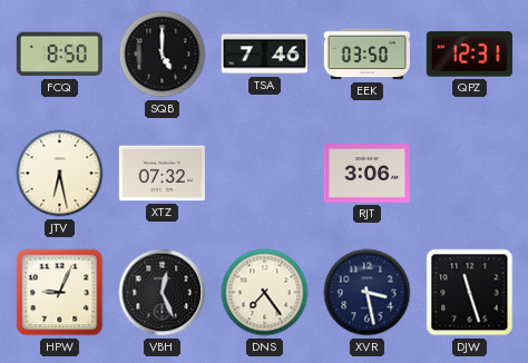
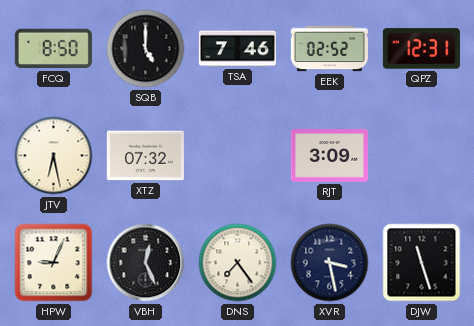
EEK: 03:50 -> 02:52 (329, 49)
RJT: 3:06 -> 3:09 (329, 156)
